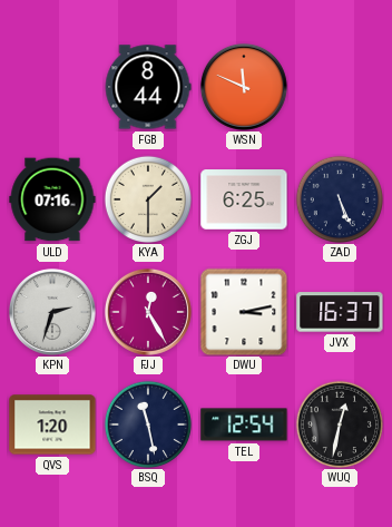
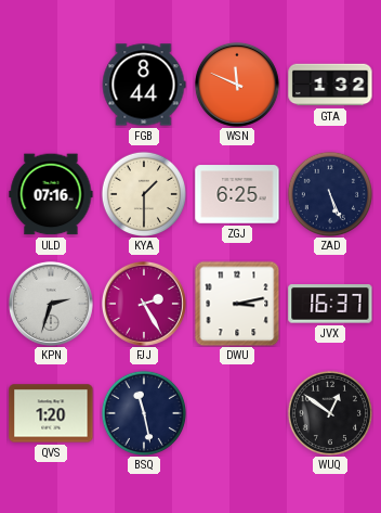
GTA: none -> 1:32 (330, 85)
FJJ: 12:25 -> 2:25 (144, 304)
TEL: 12:54 -> none (244, 424)
WUQ: 12:32 -> 12:51 (329, 412)
